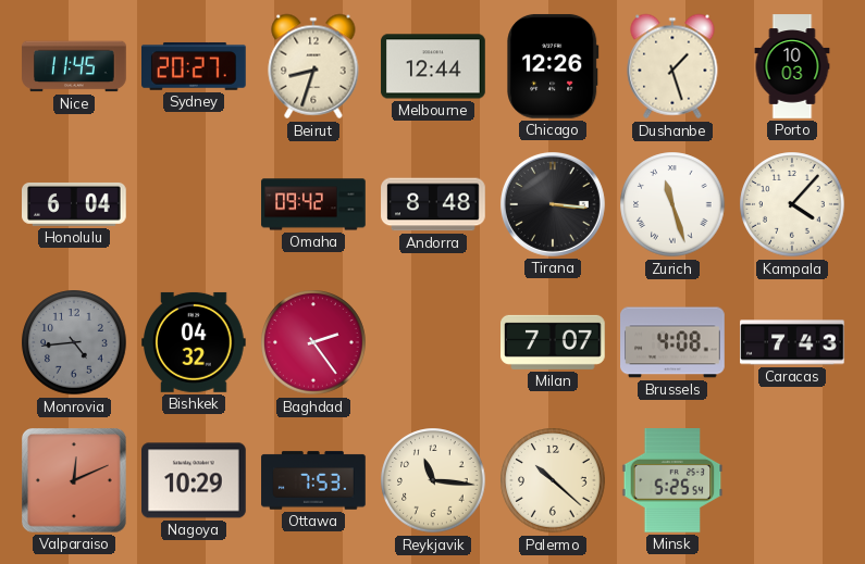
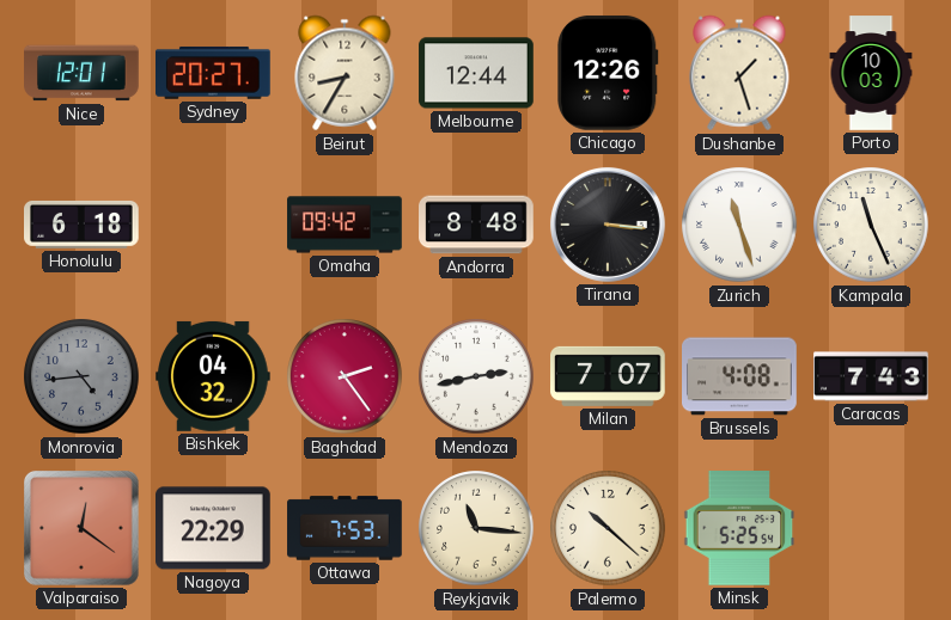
Nice: 11:45 -> 12:01 (81, 73)
Beirut: 8:33 -> 8:35 (345, 73)
Honolulu: 6:04 -> 6:18 (83, 225)
Kampala: 4:07 -> 11:26 (871, 225)
Mendoza: none -> 2:43 (476, 376)
Valparaiso: 12:11 -> 12:21 (83, 529)
Nagoya: 10:29 -> 22:29 (214, 528)
